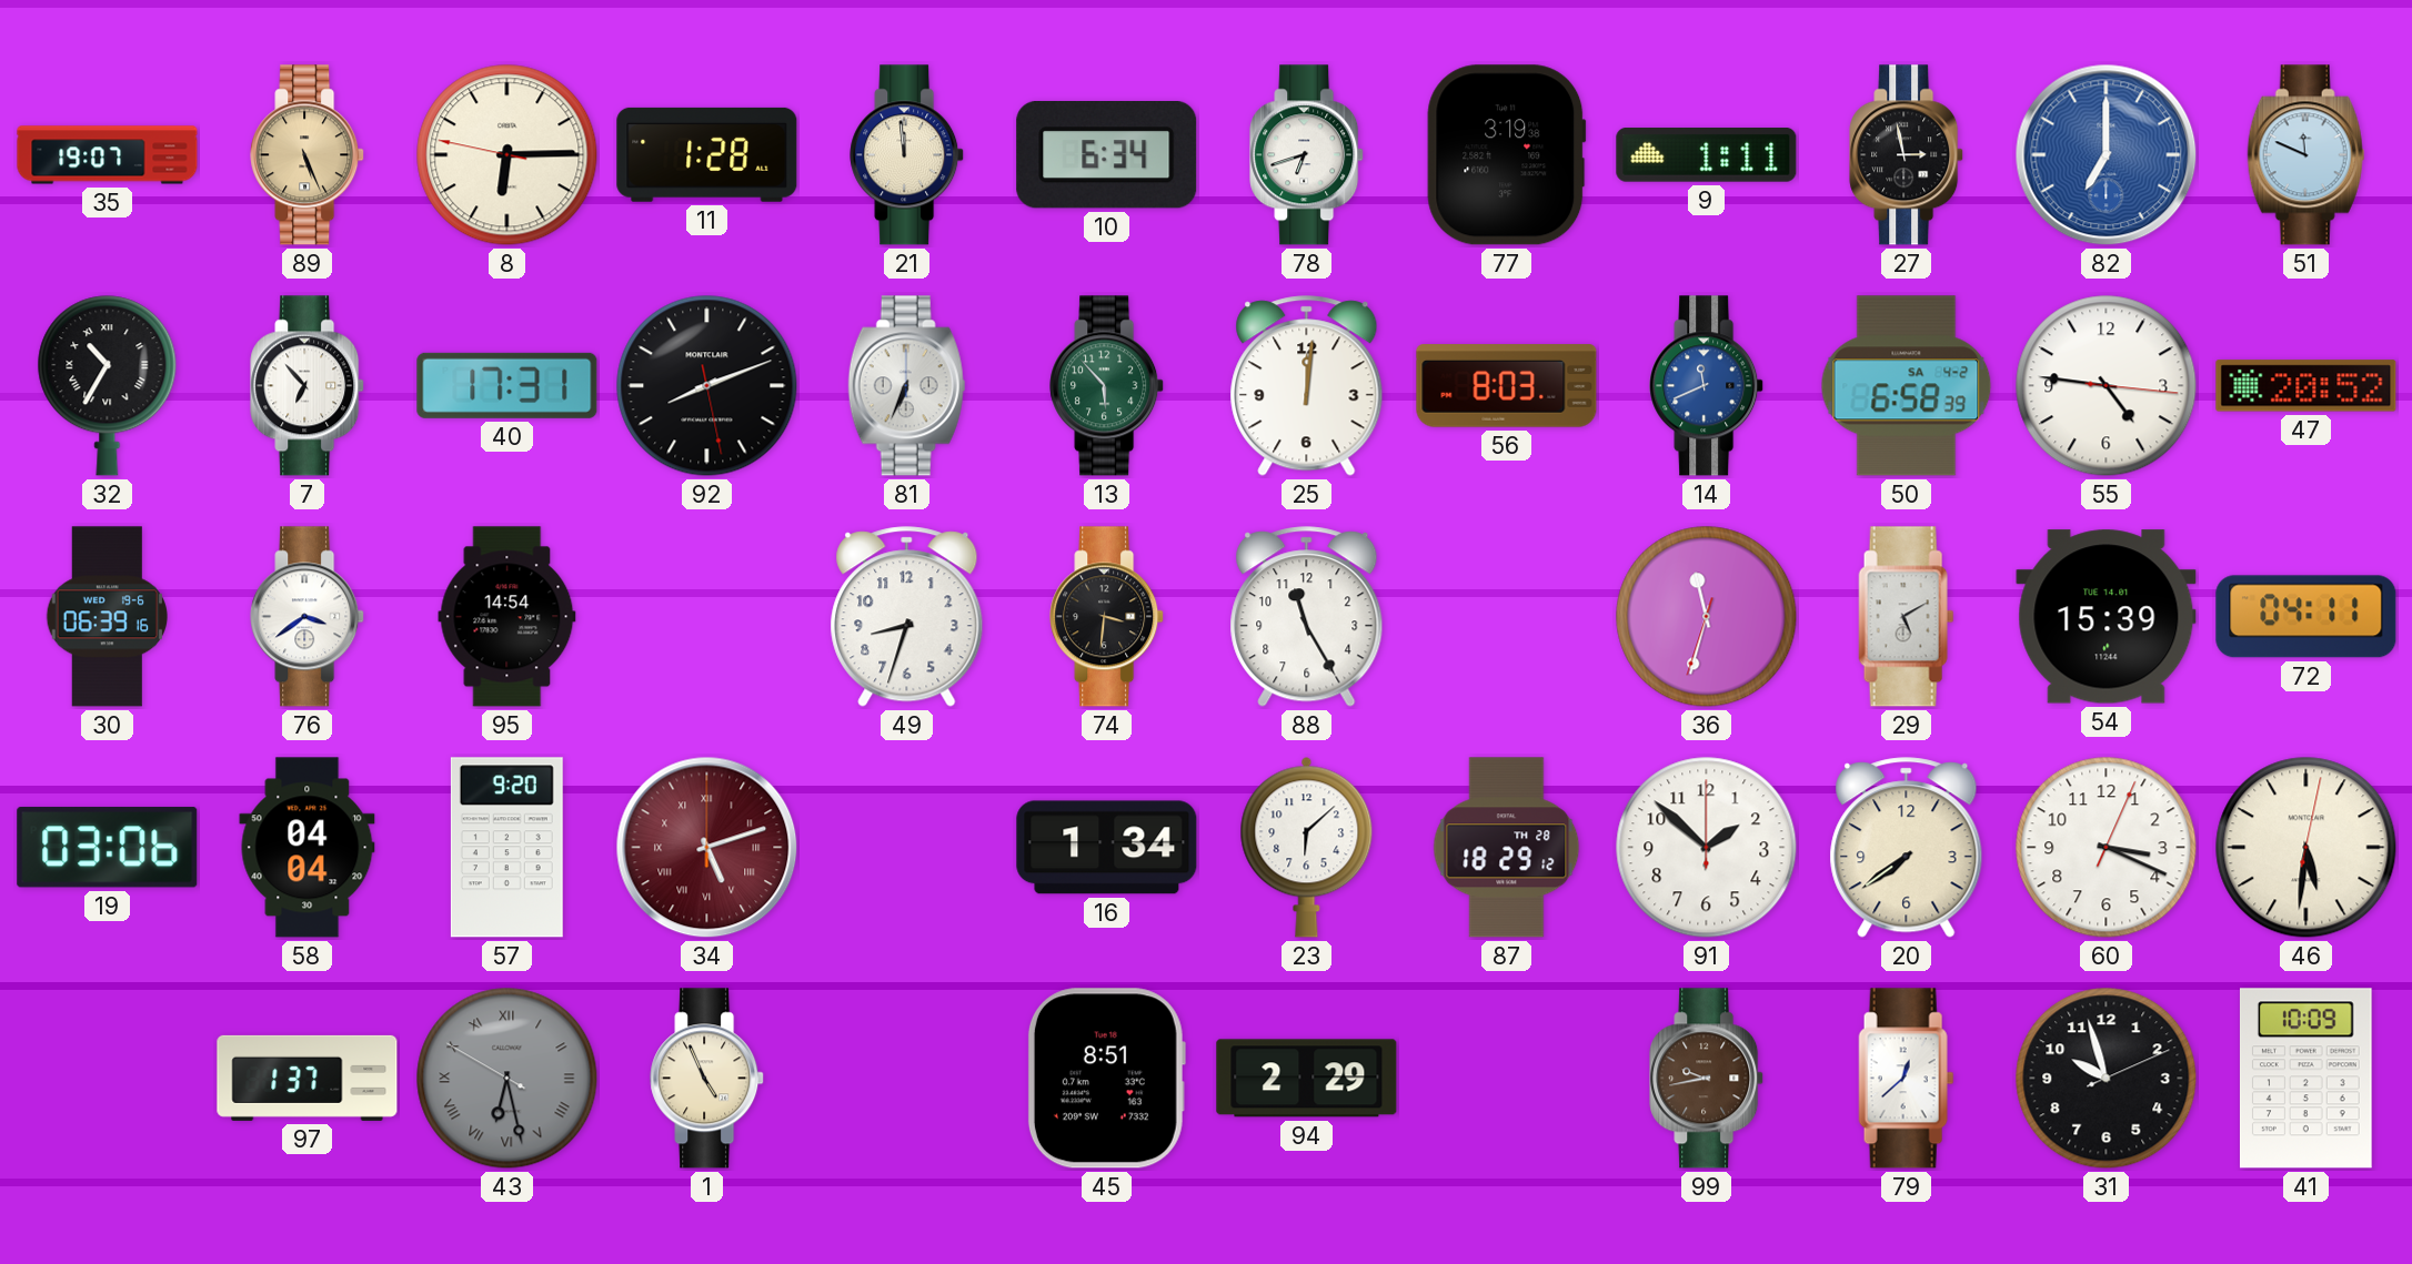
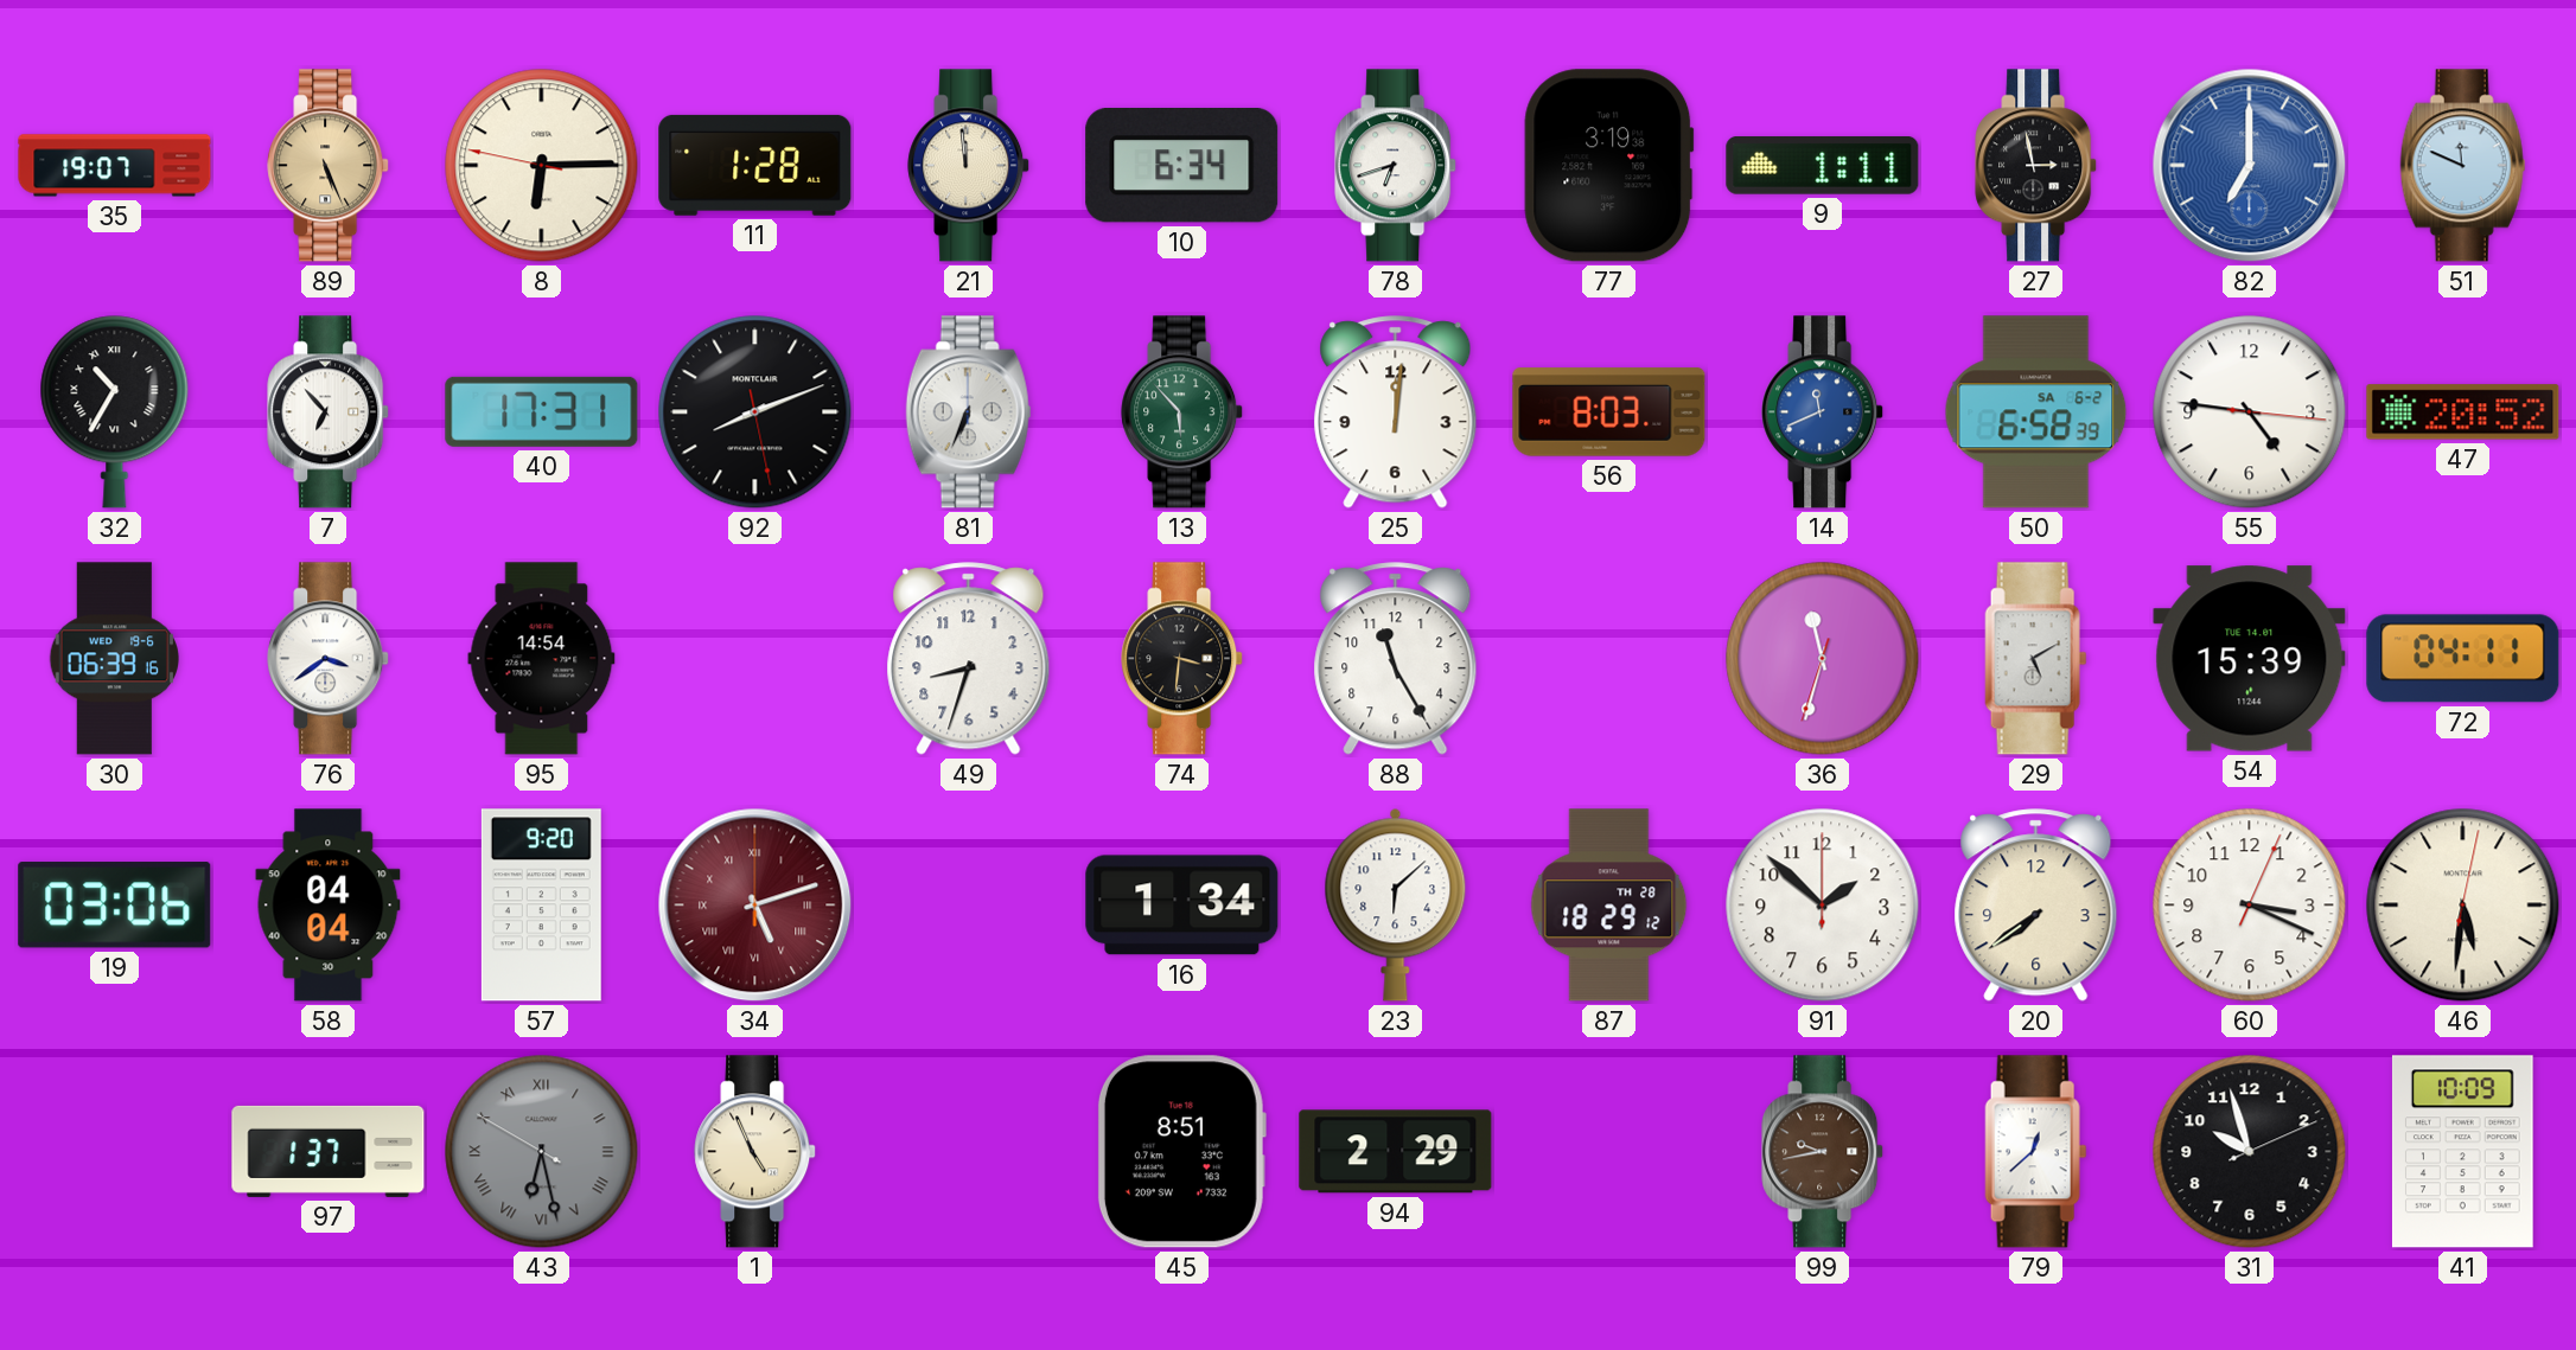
50 date: SA 4-2 -> SA 6-2 (2036, 412)
